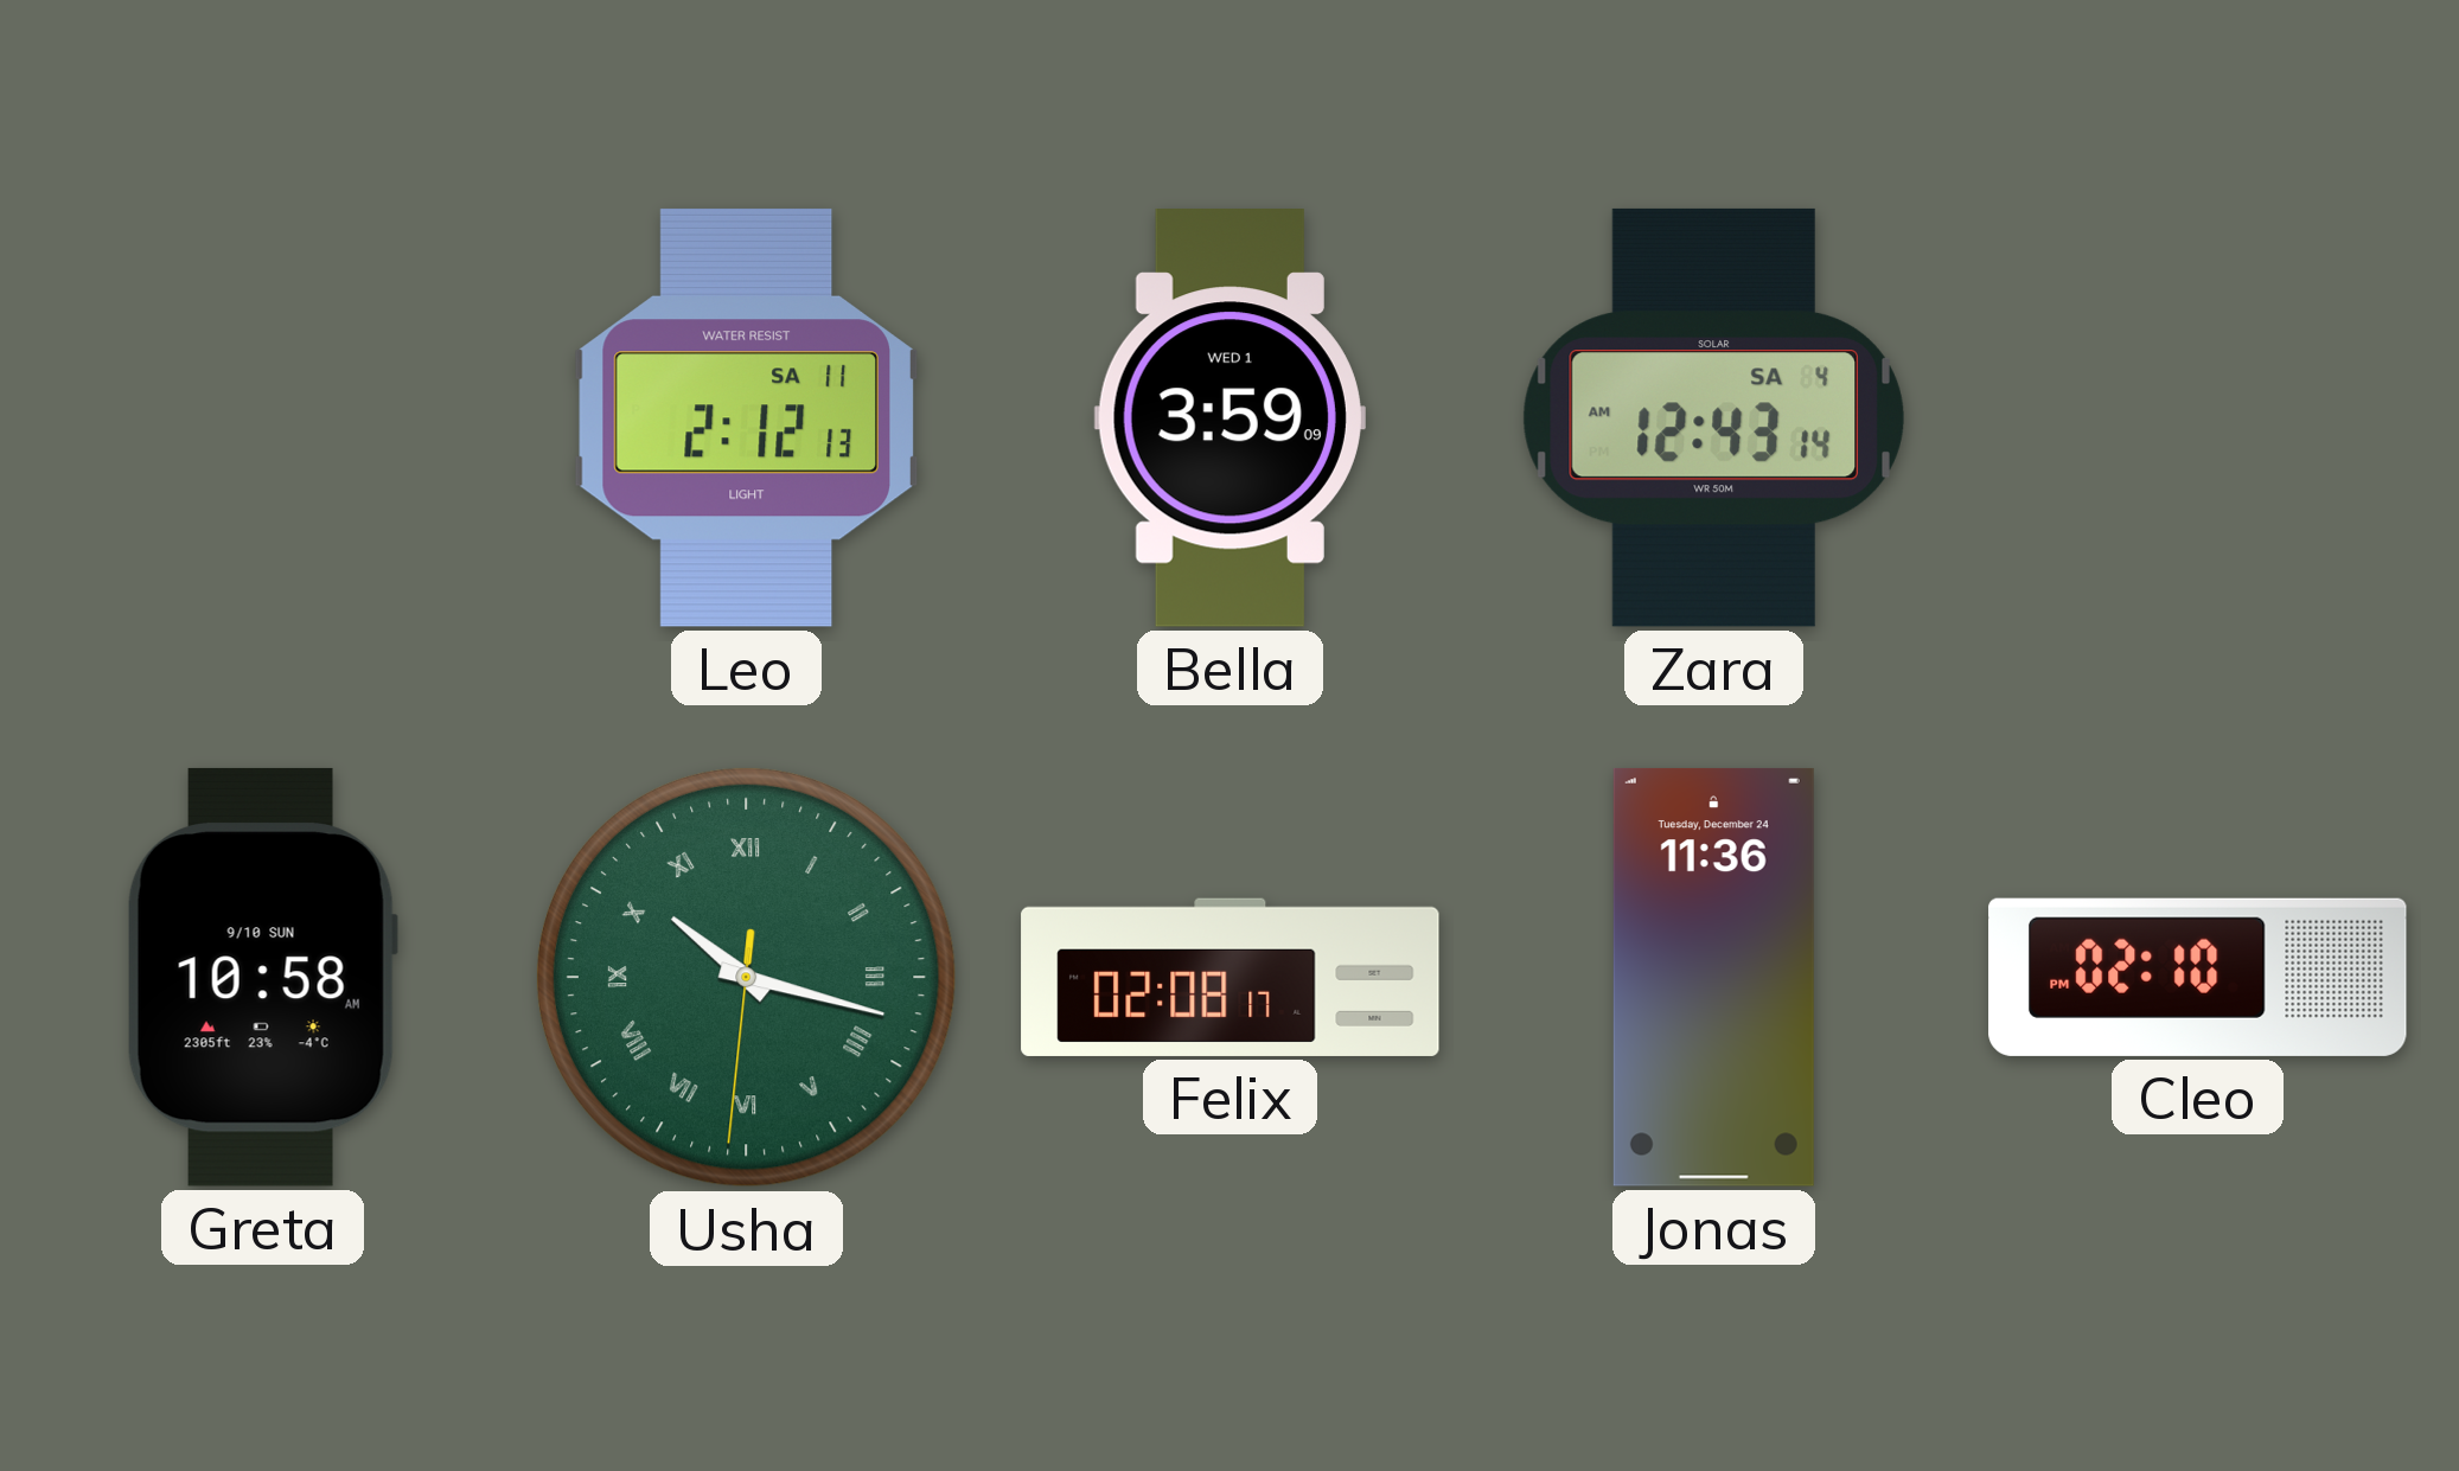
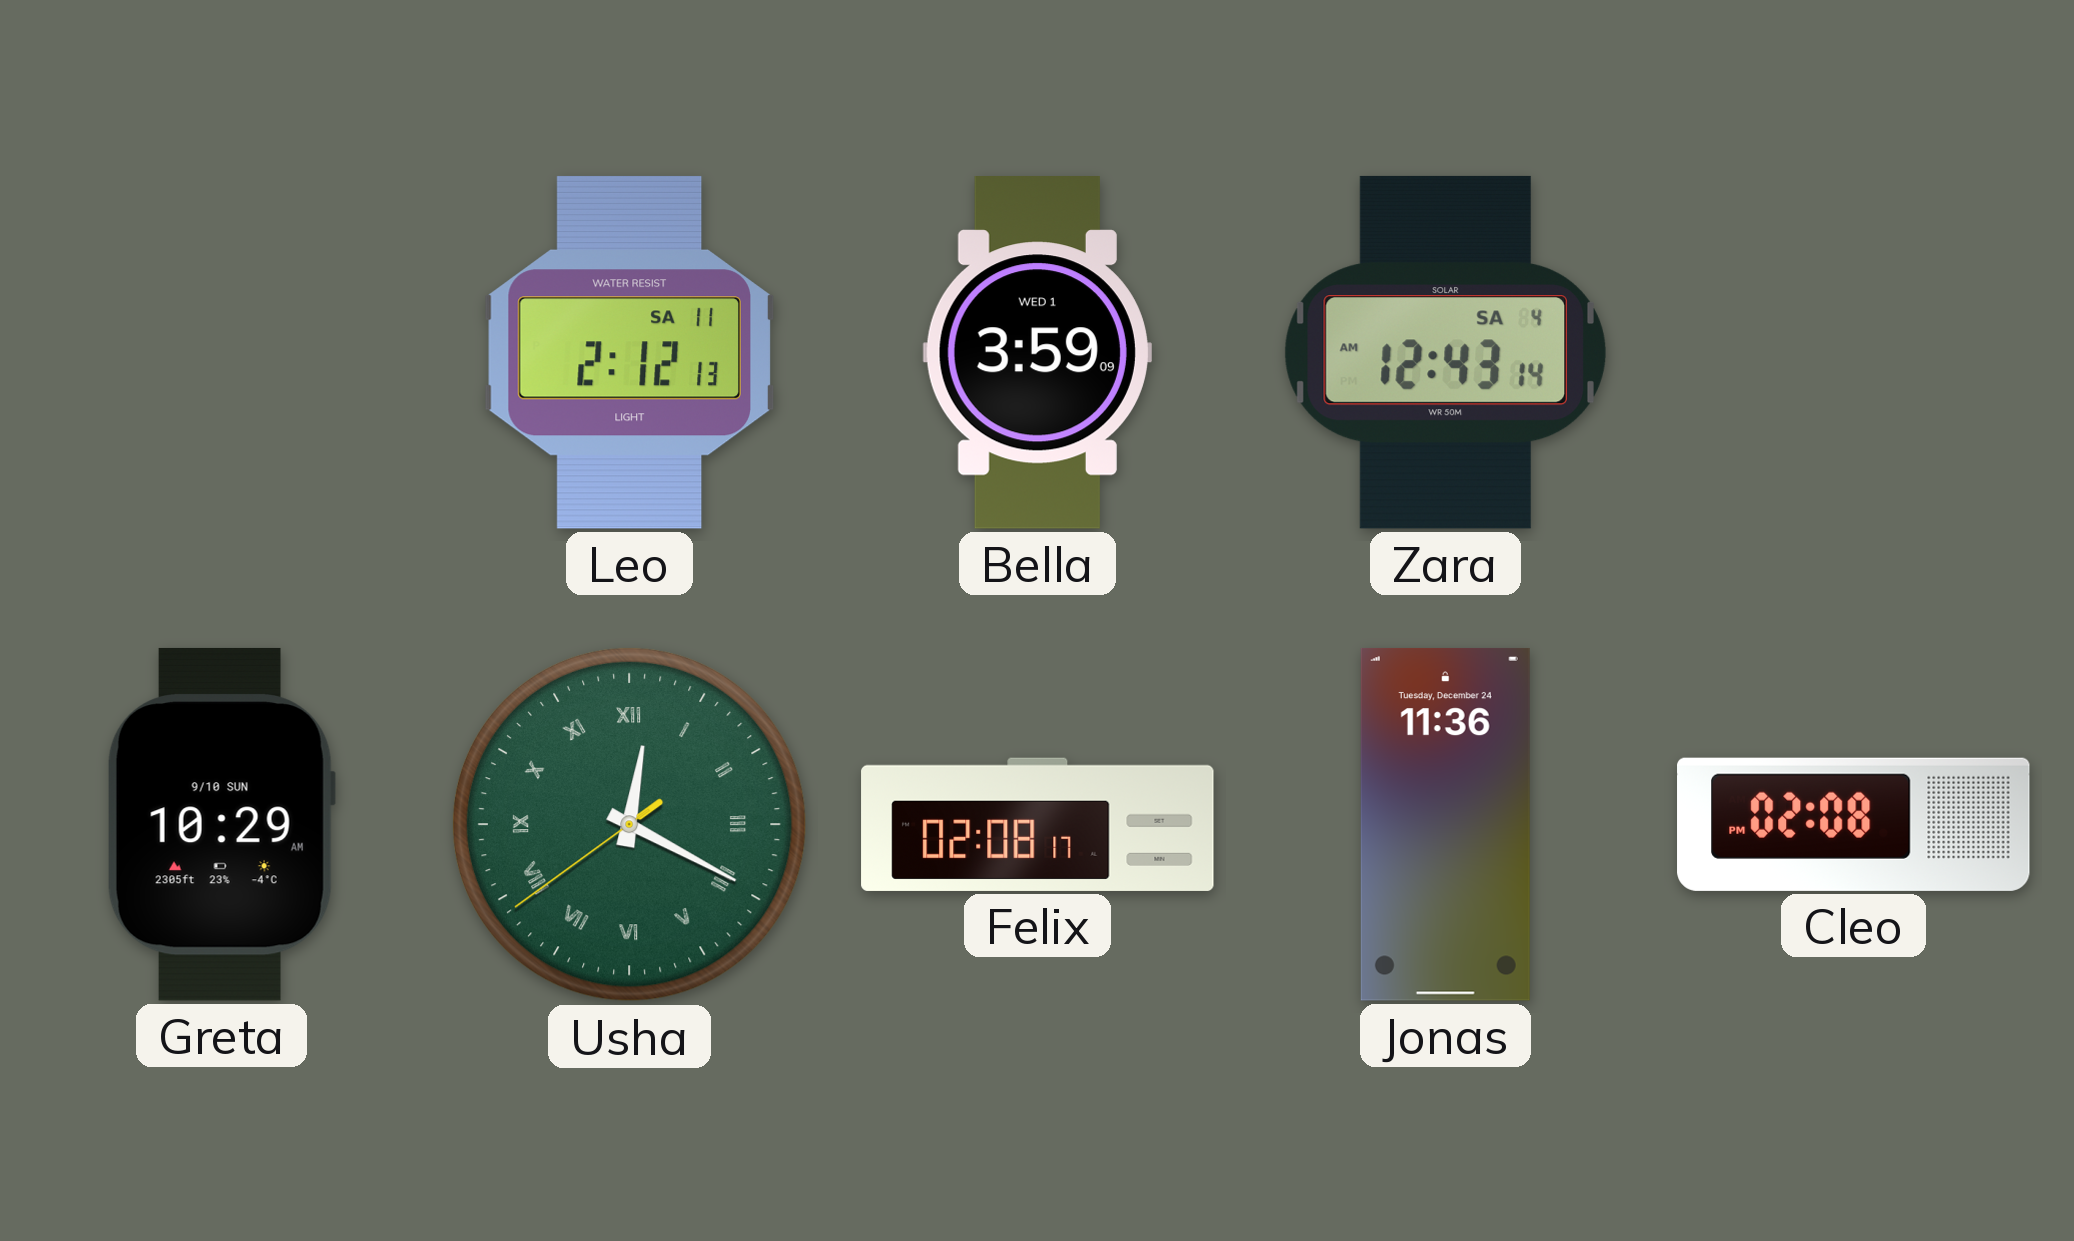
Greta: 10:58 -> 10:29 (221, 824)
Usha: 10:17 -> 12:19 (629, 824)
Cleo: 02:10 -> 02:08 (1854, 824)
